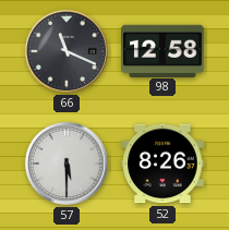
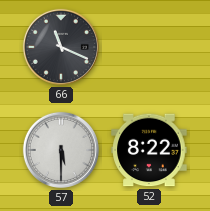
98: 12:58 -> none (162, 50)
52: 8:26 -> 8:22 (149, 150)
